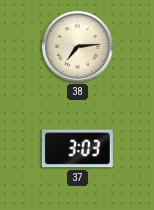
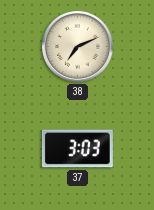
38: 7:14 -> 7:11 (77, 46)
